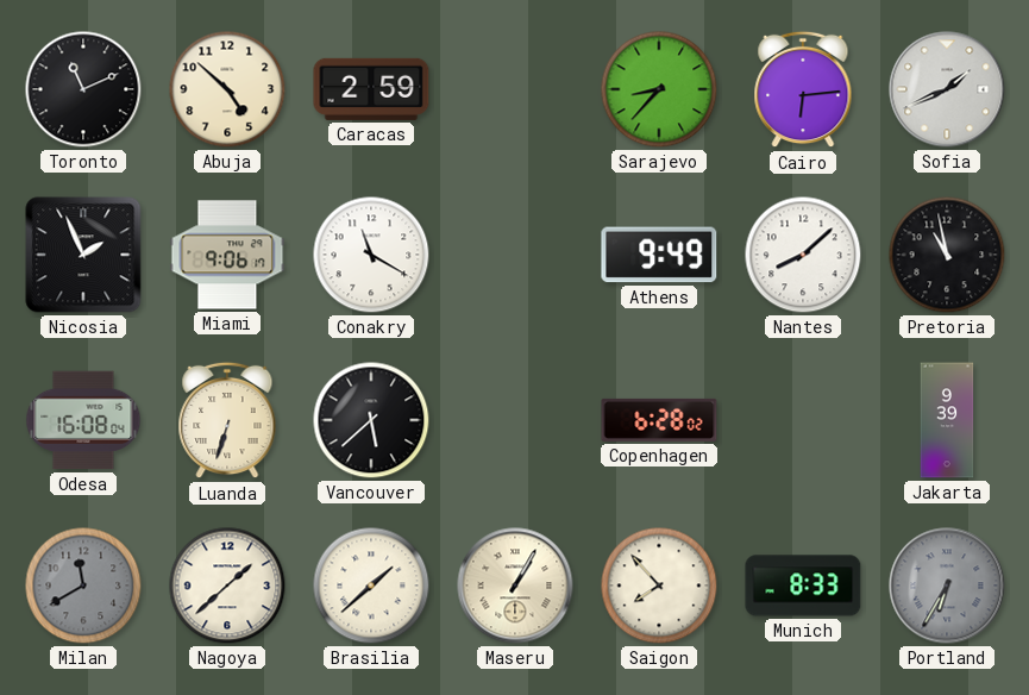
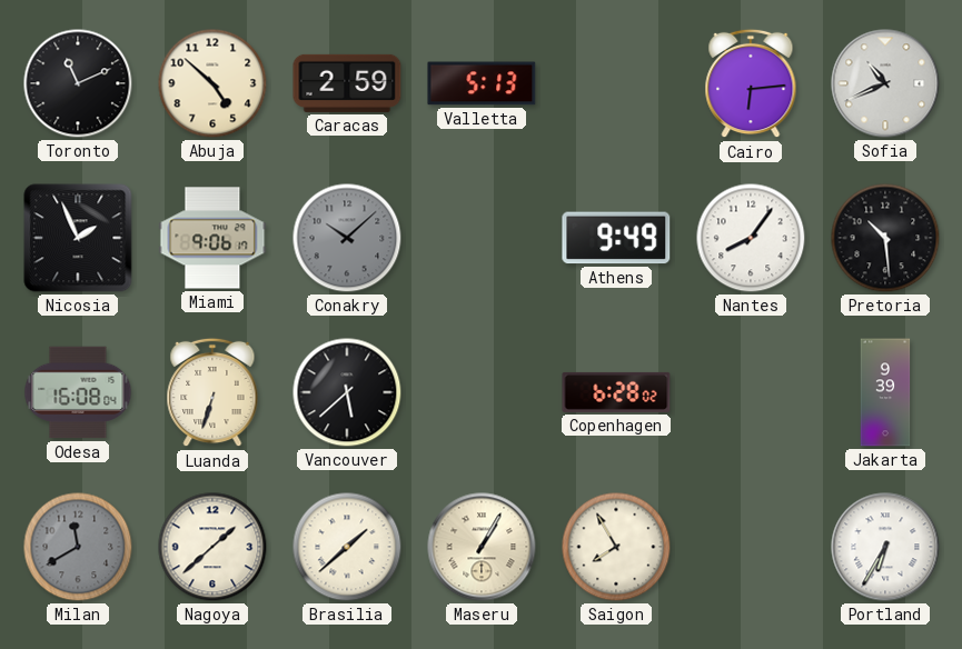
Valletta: none -> 5:13 (482, 83)
Sarajevo: 8:37 -> none (659, 89)
Sofia: 1:41 -> 10:41 (885, 83)
Conakry: 11:20 -> 10:08 (347, 238)
Conakry dial: white -> grey (347, 238)
Nantes: 8:08 -> 8:06 (751, 238)
Pretoria: 10:58 -> 10:29 (885, 238)
Saigon: 7:53 -> 7:55 (616, 547)
Munich: 8:33 -> none (803, 586)
Portland dial: grey -> white (885, 547)
